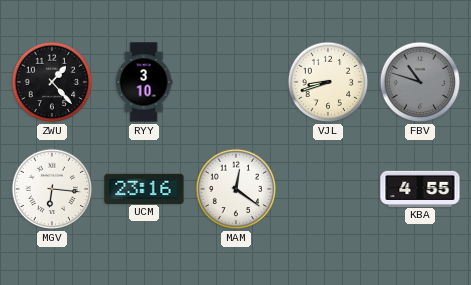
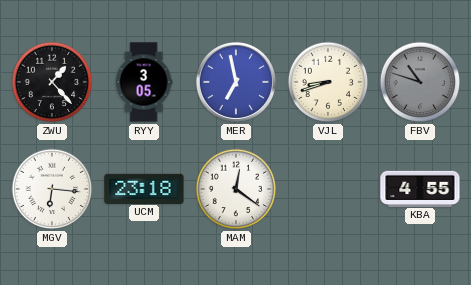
RYY: 3:10 -> 3:05 (144, 82)
MER: none -> 6:58 (236, 82)
UCM: 23:16 -> 23:18 (144, 188)
